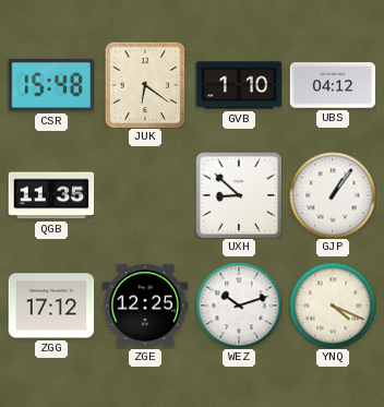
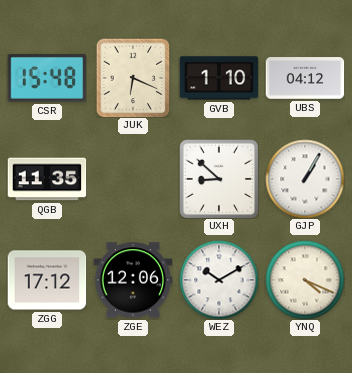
JUK: 6:21 -> 6:19 (133, 78)
GJP: 1:06 -> 1:05 (305, 179)
ZGE: 12:25 -> 12:06 (133, 280)
WEZ: 10:12 -> 10:10 (219, 280)
